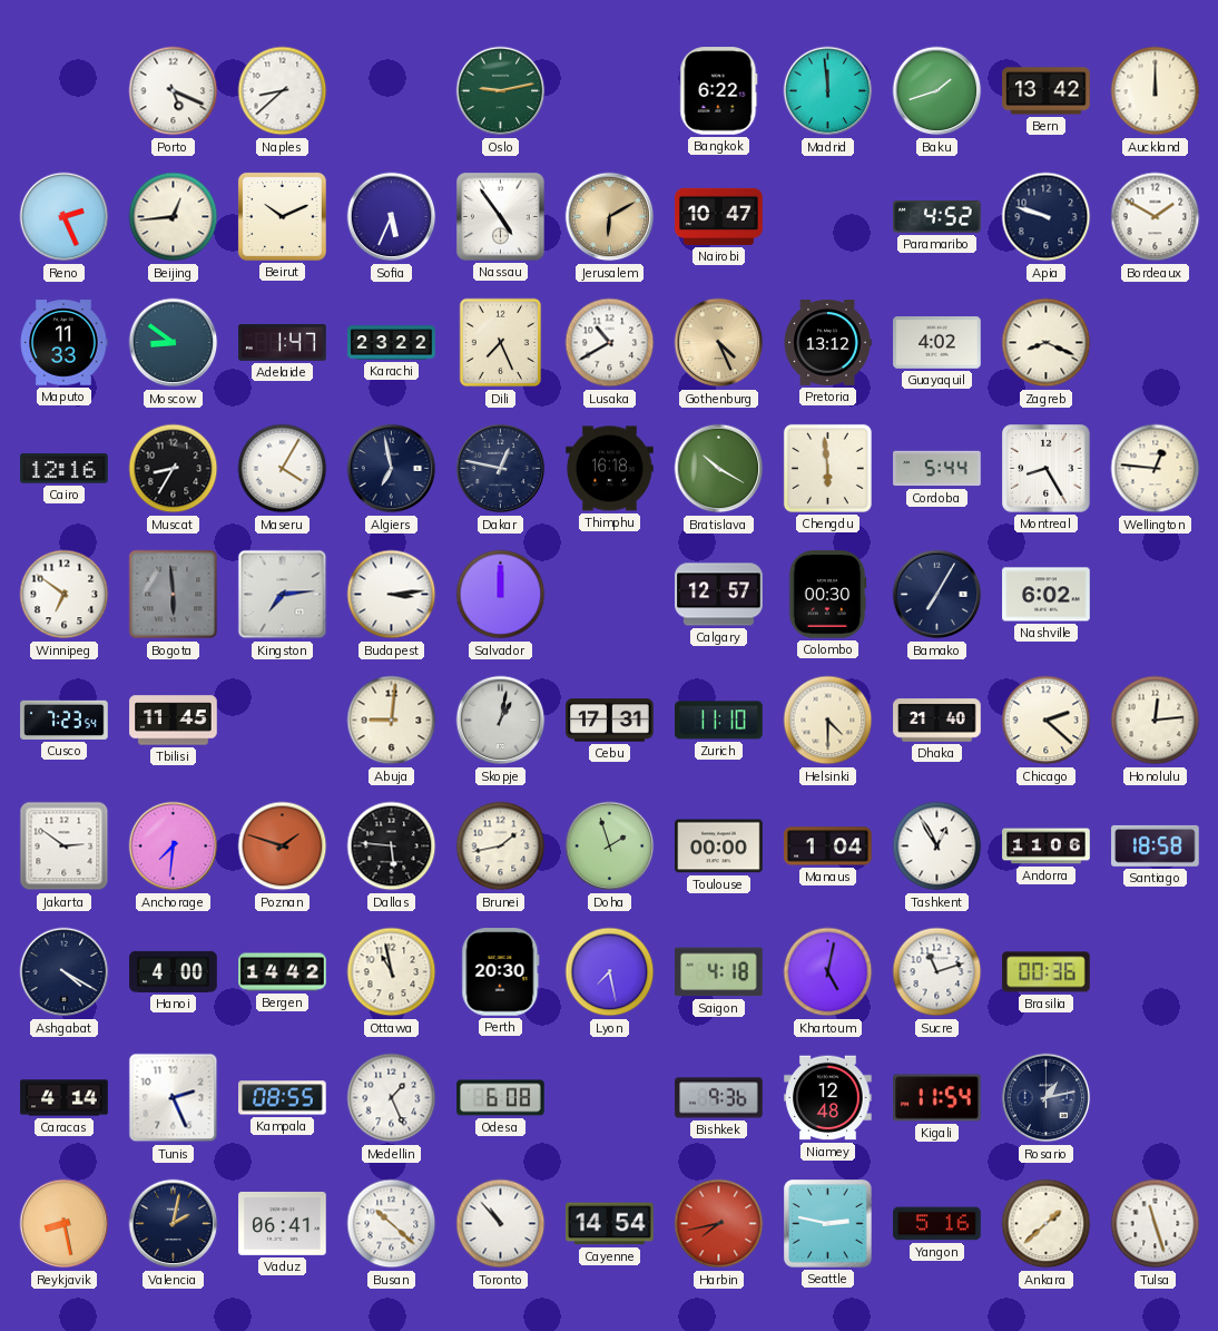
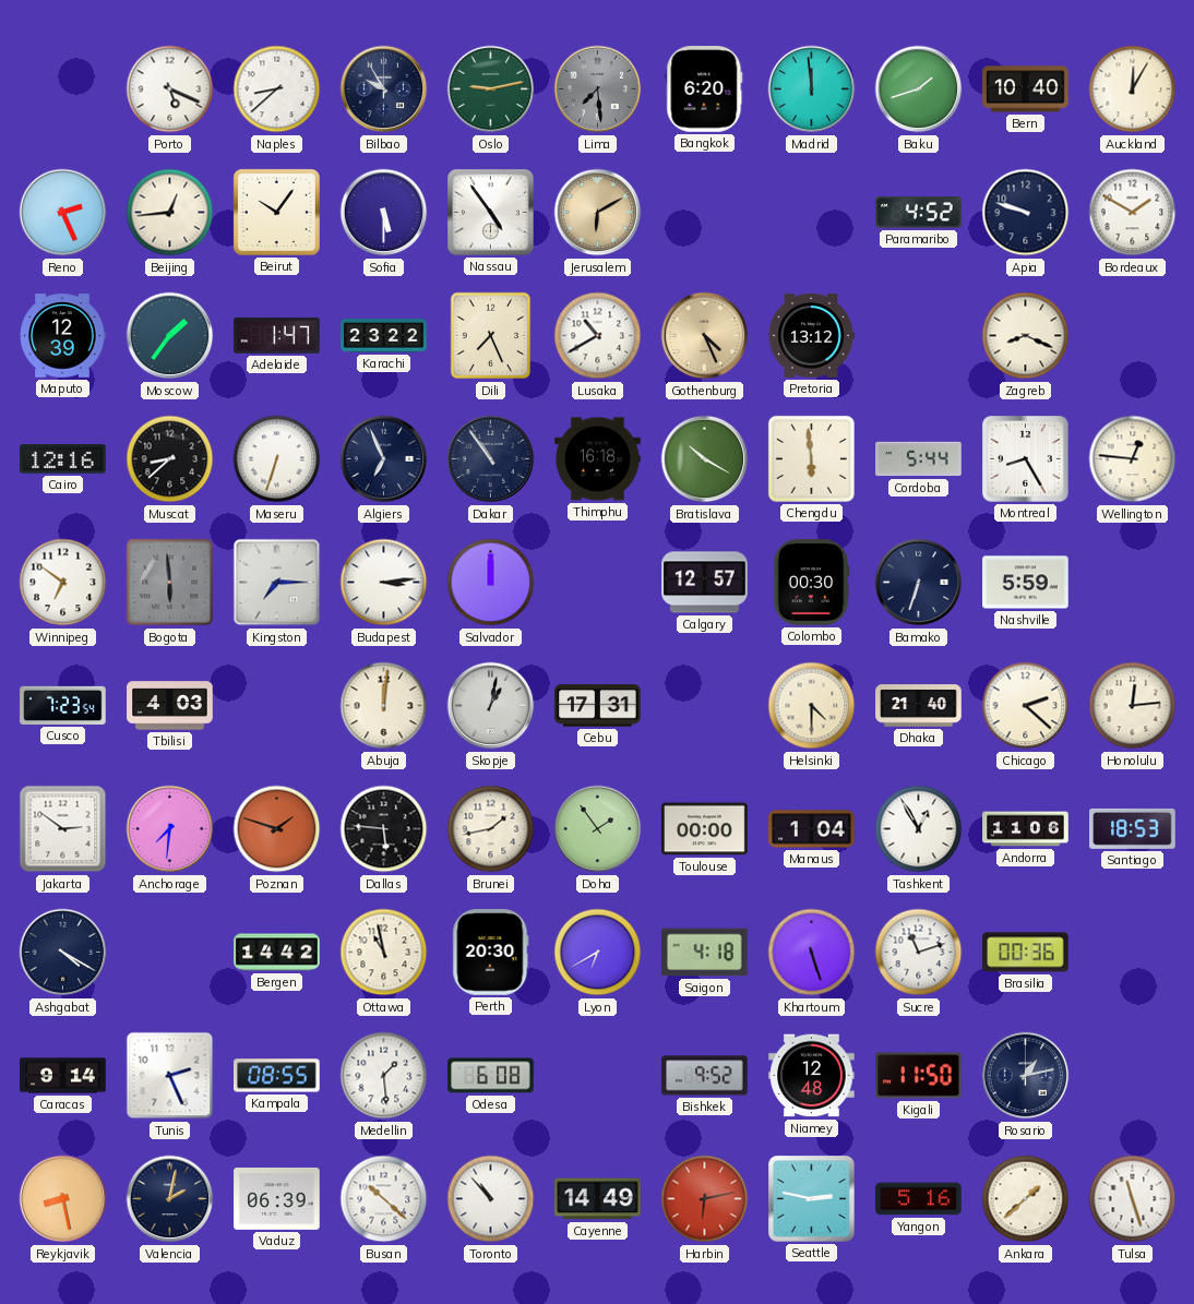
Bilbao: none -> 9:55 (384, 89)
Lima: none -> 7:29 (598, 89)
Bangkok: 6:22 -> 6:20 (705, 89)
Bern: 13:42 -> 10:40 (1026, 89)
Auckland: 12:00 -> 12:05 (1133, 89)
Beirut: 10:11 -> 10:06 (276, 212)
Sofia: 5:34 -> 5:30 (384, 213)
Nairobi: 10:47 -> none (719, 216)
Maputo: 11:33 -> 12:39 (62, 336)
Moscow: 8:51 -> 1:36 (170, 336)
Guayaquil: 4:02 -> none (937, 343)
Muscat: 8:35 -> 8:38 (170, 459)
Maseru: 4:05 -> 6:33 (277, 459)
Algiers: 6:58 -> 6:56 (384, 459)
Dakar: 12:47 -> 10:54 (491, 459)
Kingston: 7:14 -> 7:15 (277, 583)
Bamako: 7:05 -> 6:33 (919, 583)
Nashville: 6:02 -> 5:59 (1026, 583)
Tbilisi: 11:45 -> 4:03 (170, 706)
Abuja: 9:01 -> 12:01 (384, 706)
Zurich: 11:10 -> none (719, 721)
Doha: 1:57 -> 1:54 (598, 829)
Santiago: 18:58 -> 18:53 (1133, 828)
Hanoi: 4:00 -> none (174, 971)
Lyon: 7:28 -> 6:40 (598, 953)
Khartoum: 5:02 -> 5:27 (812, 953)
Caracas: 4:14 -> 9:14 (63, 1076)
Medellin: 1:26 -> 1:29 (384, 1076)
Bishkek: 9:36 -> 9:52 (705, 1076)
Kigali: 11:54 -> 11:50 (919, 1076)
Vaduz: 06:41 -> 06:39 (277, 1198)
Cayenne: 14:54 -> 14:49 (598, 1199)
Harbin: 7:43 -> 6:13 (705, 1199)
